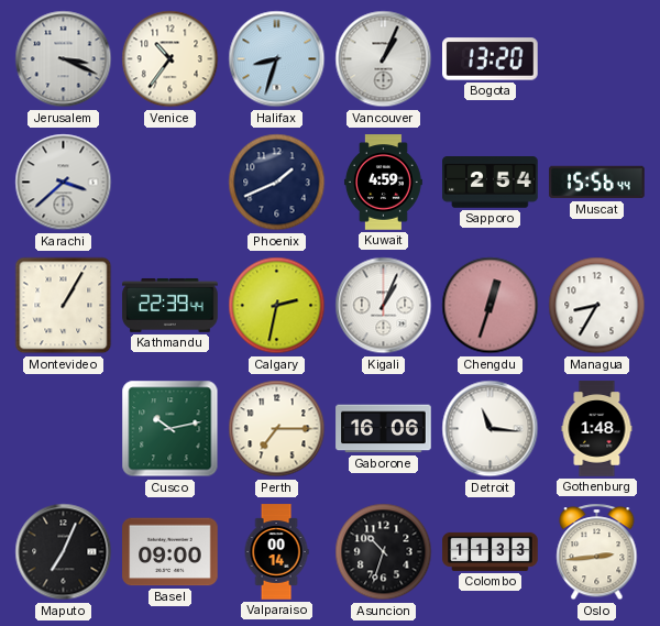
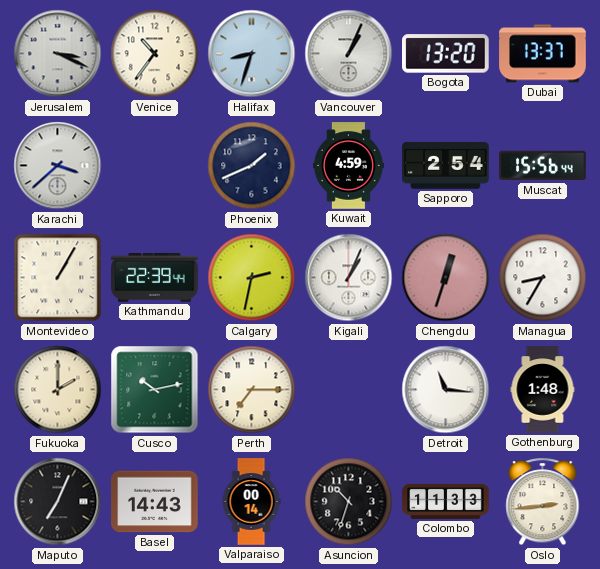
Dubai: none -> 13:37 (543, 54)
Fukuoka: none -> 2:00 (58, 390)
Gaborone: 16:06 -> none (384, 429)
Basel: 09:00 -> 14:43 (155, 502)
